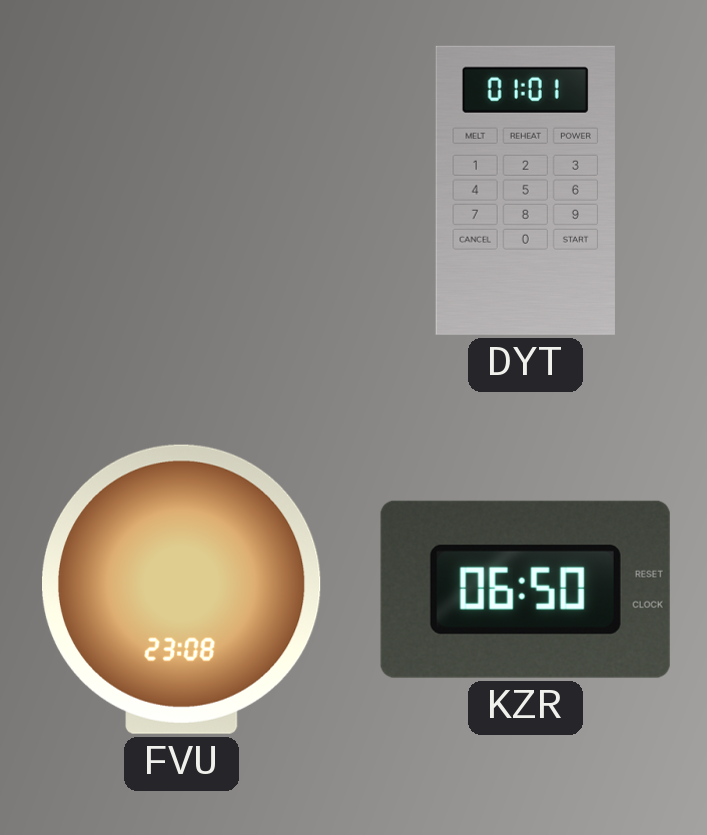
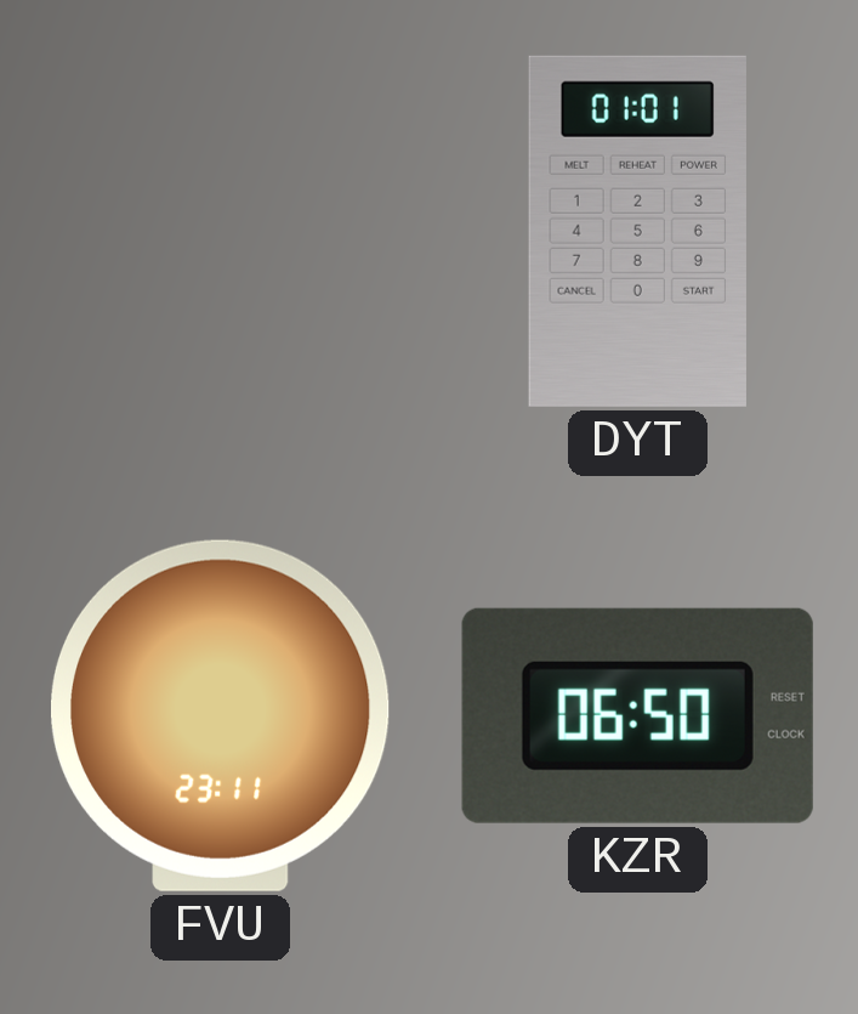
FVU: 23:08 -> 23:11 (221, 715)
